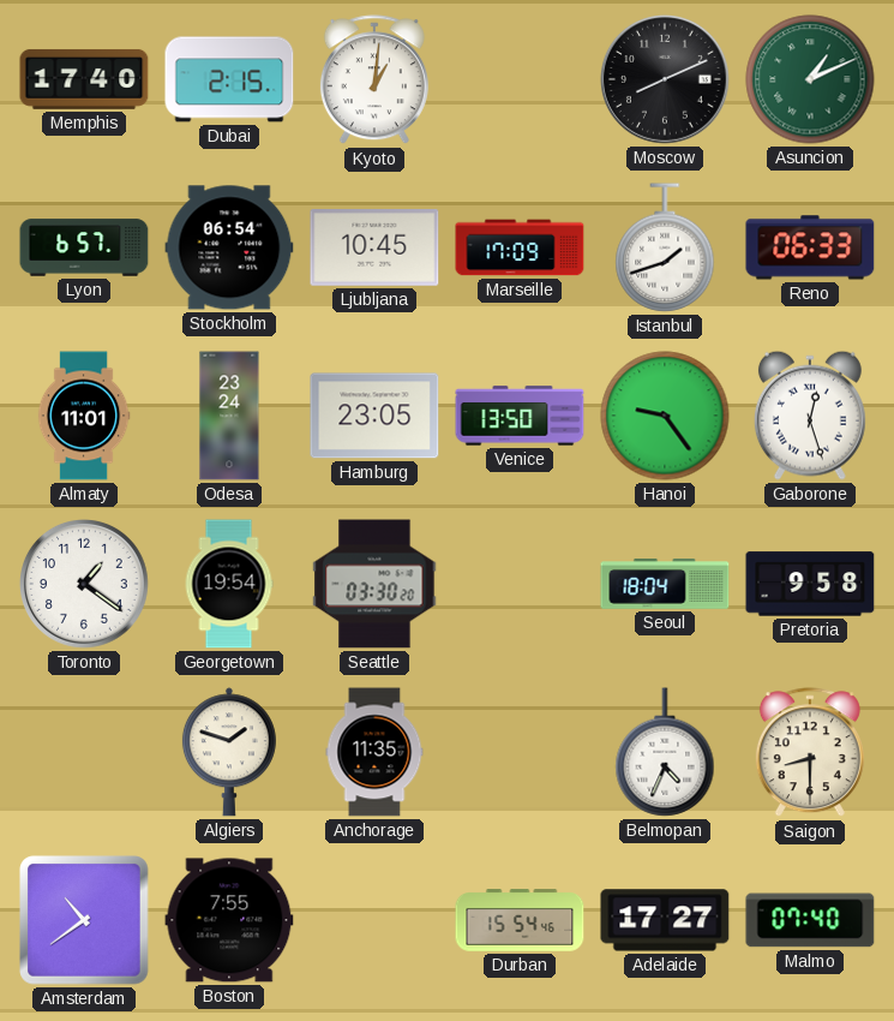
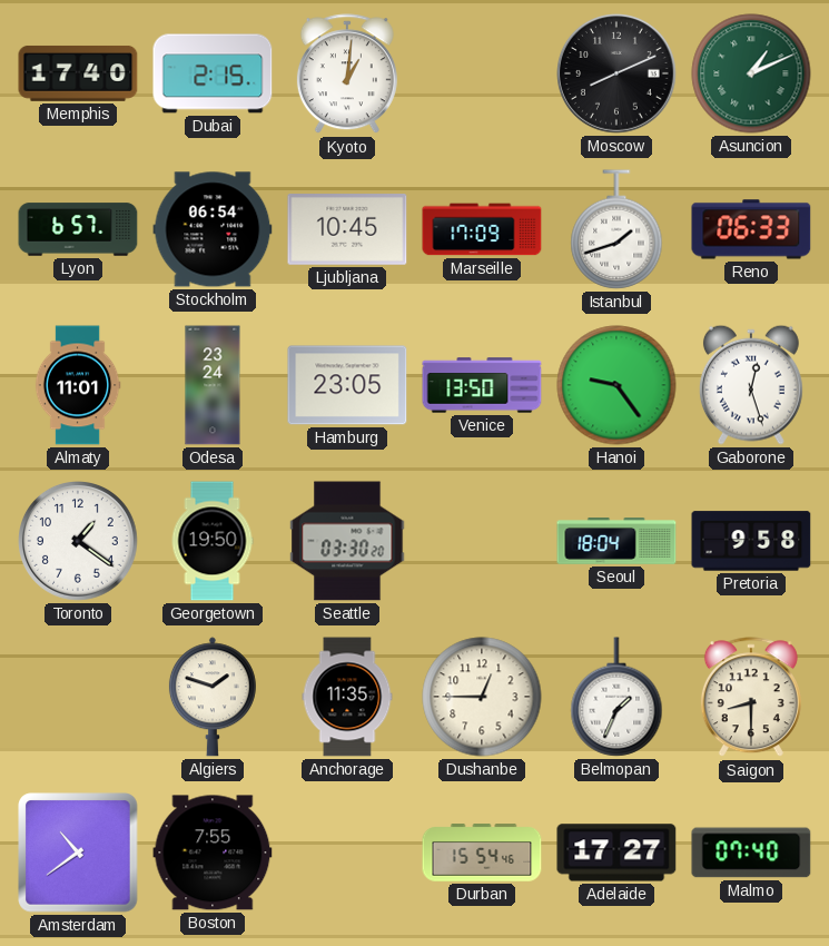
Georgetown: 19:54 -> 19:50 (213, 541)
Dushanbe: none -> 12:45 (482, 697)
Belmopan: 4:34 -> 1:34 (616, 697)
